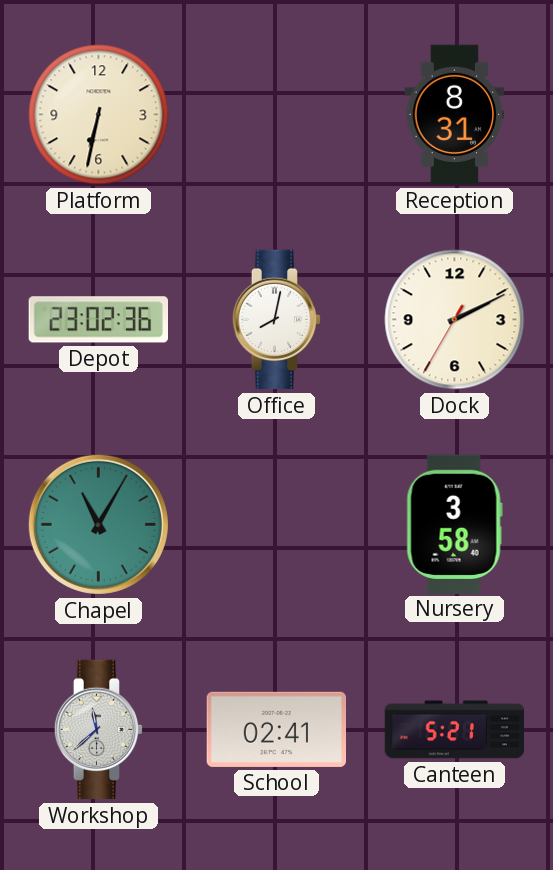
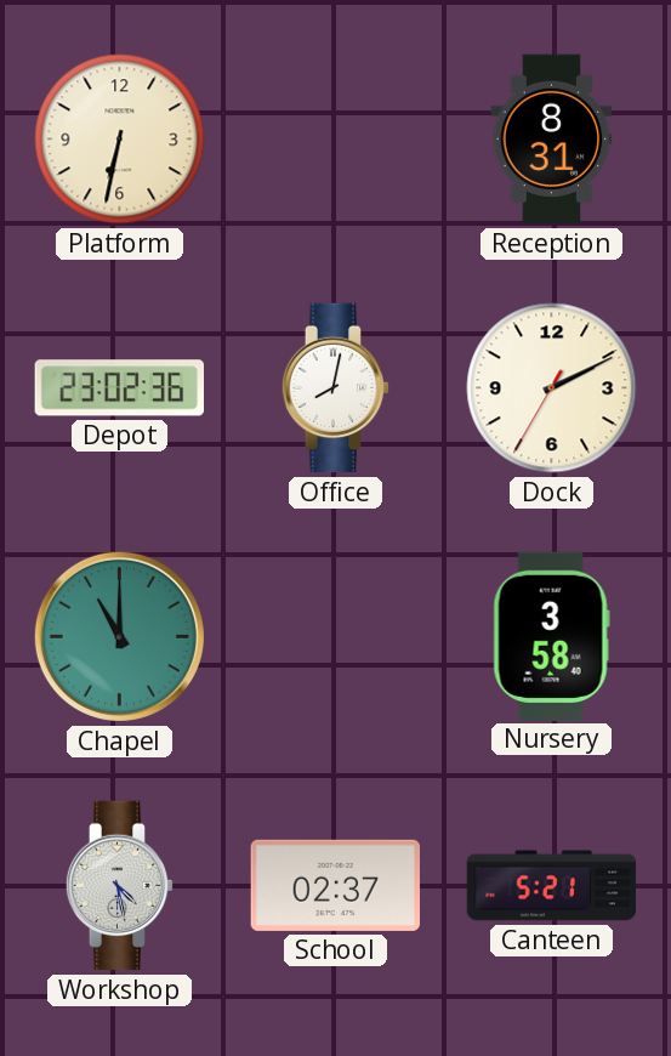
Chapel: 11:05 -> 11:00 (119, 636)
Workshop: 11:38 -> 4:28 (120, 886)
School: 02:41 -> 02:37 (335, 885)
